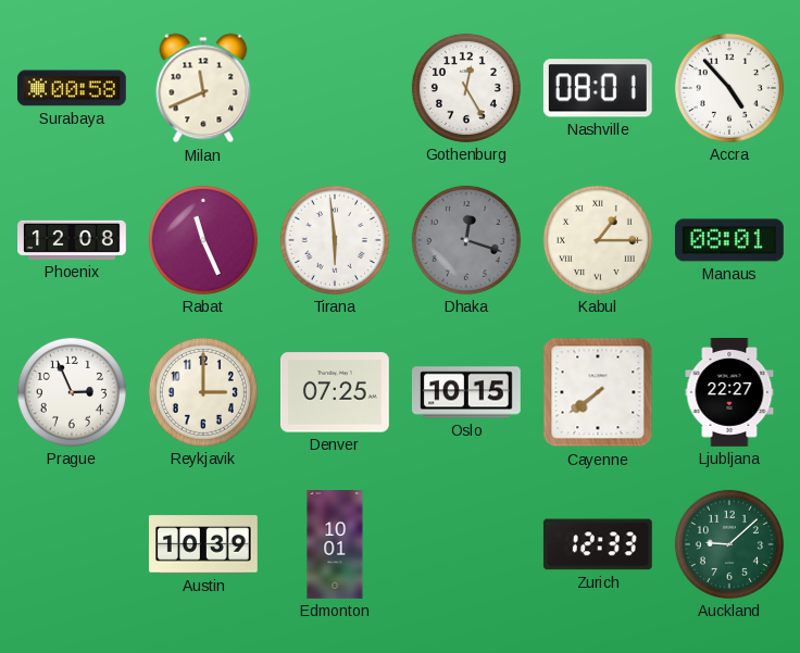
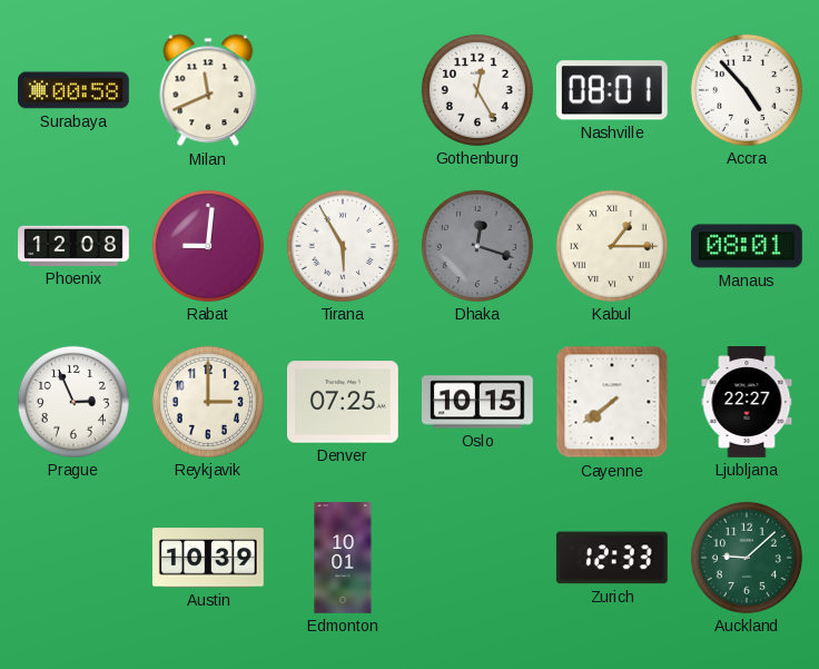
Rabat: 11:26 -> 9:01 (208, 246)
Tirana: 5:59 -> 5:55 (343, 246)
